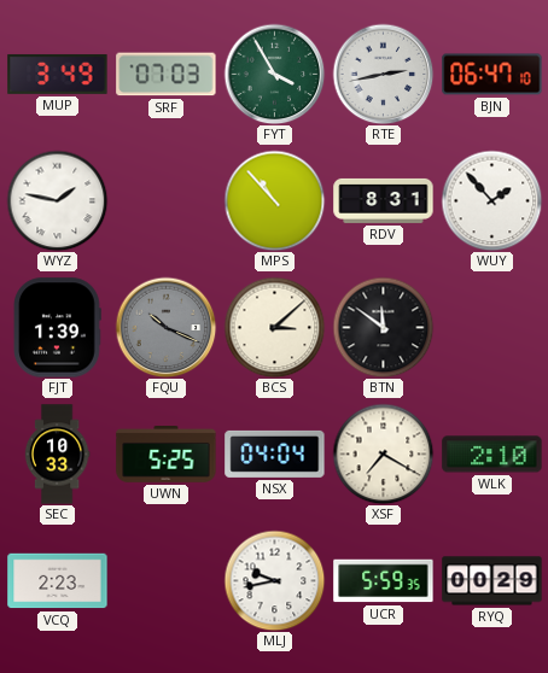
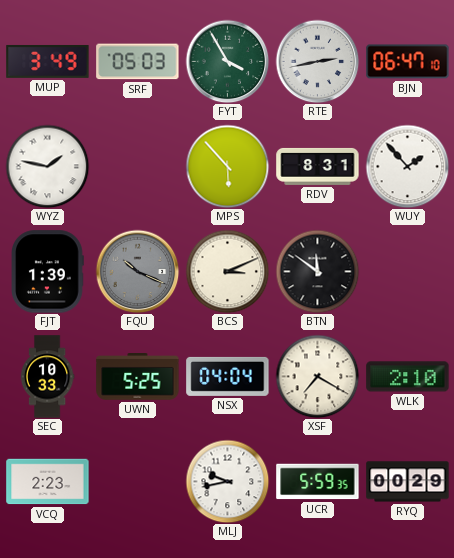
SRF: 07:03 -> 05:03 (138, 62)
MPS: 10:53 -> 5:53 (227, 166)
BCS: 3:08 -> 3:11 (227, 271)
